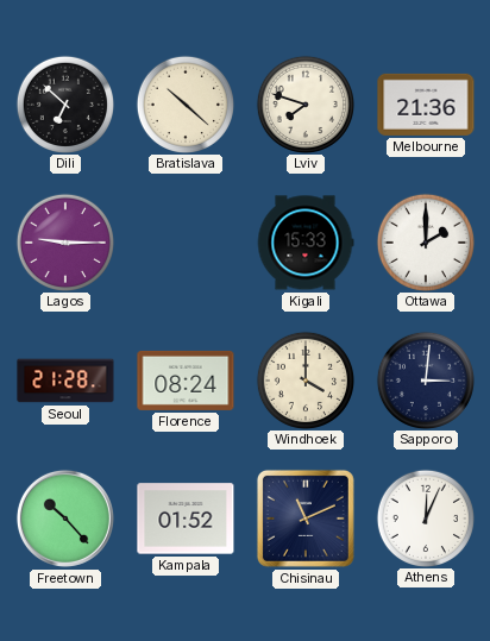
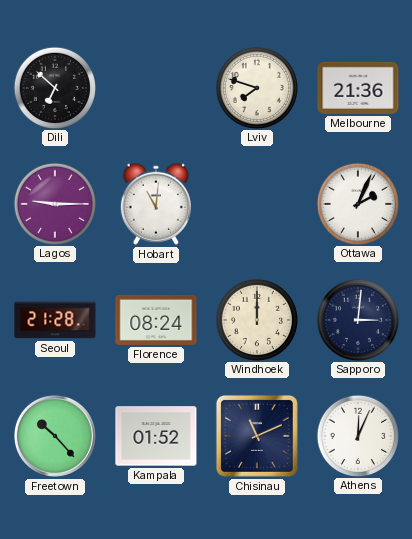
Bratislava: 10:22 -> none (184, 103)
Hobart: none -> 11:01 (156, 204)
Kigali: 15:33 -> none (306, 243)
Ottawa: 2:00 -> 2:04 (357, 203)
Windhoek: 4:00 -> 12:00 (256, 319)
